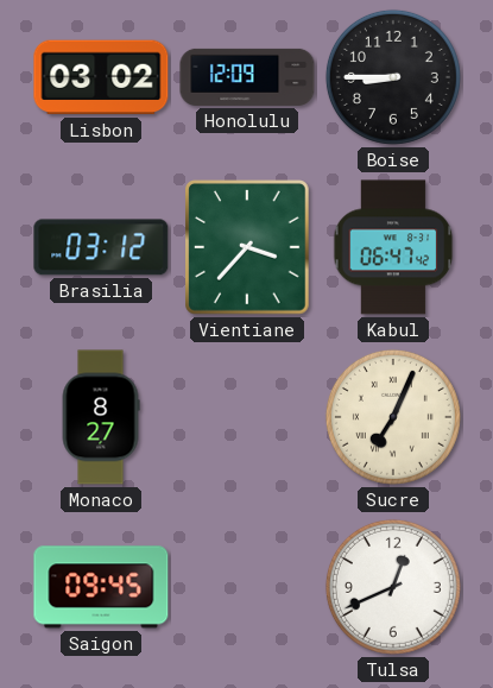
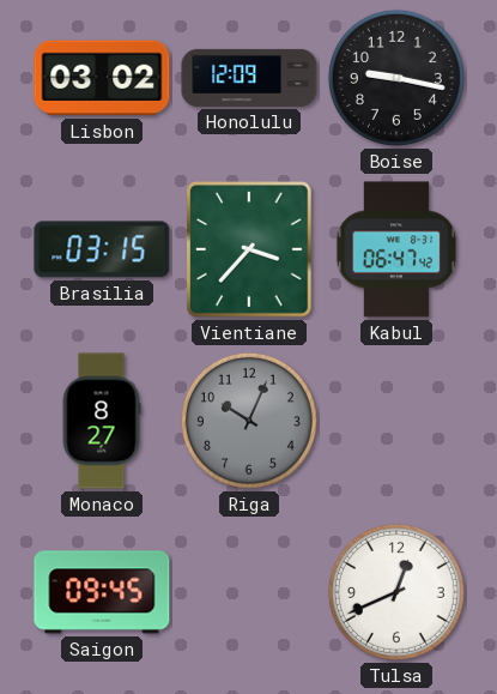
Boise: 8:45 -> 9:17 (396, 78)
Brasilia: 03:12 -> 03:15 (102, 249)
Riga: none -> 10:04 (249, 421)
Sucre: 7:04 -> none (393, 417)
